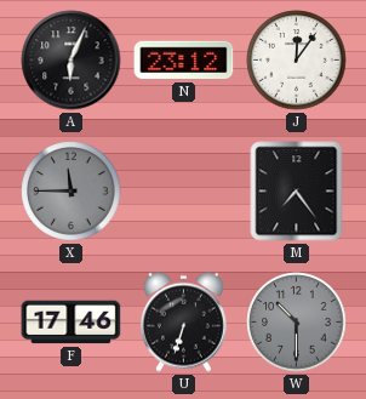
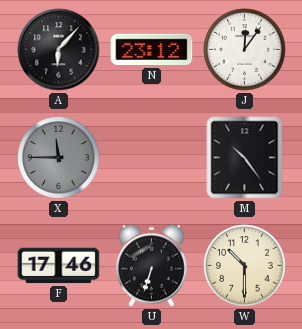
A: 6:04 -> 6:07 (59, 50)
M: 7:24 -> 10:24 (245, 158)
W dial: grey -> cream (245, 266)
